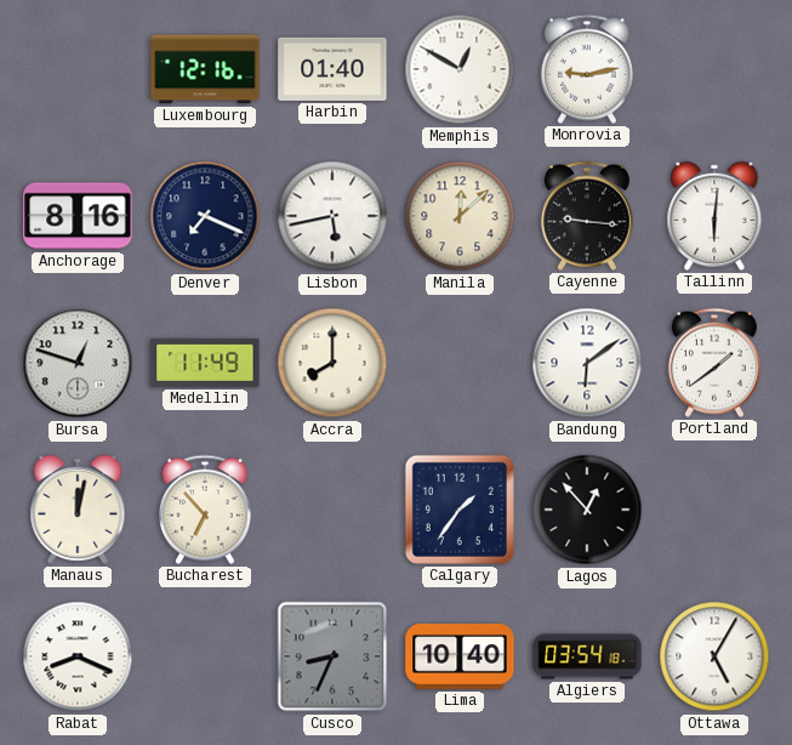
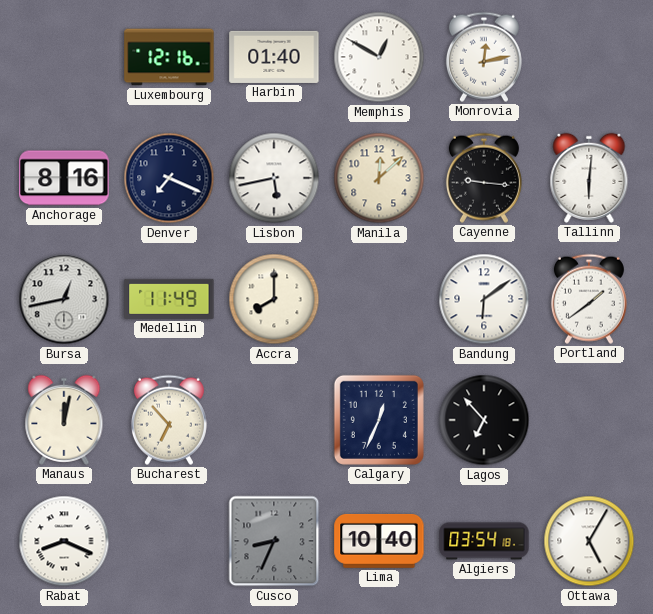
Monrovia: 9:13 -> 12:13 (484, 57)
Bursa: 12:48 -> 12:43 (64, 299)
Calgary: 1:36 -> 12:34 (379, 420)
Lagos: 12:53 -> 6:53 (484, 420)
